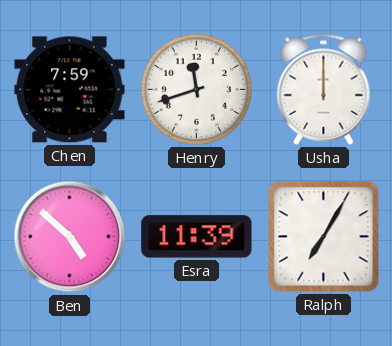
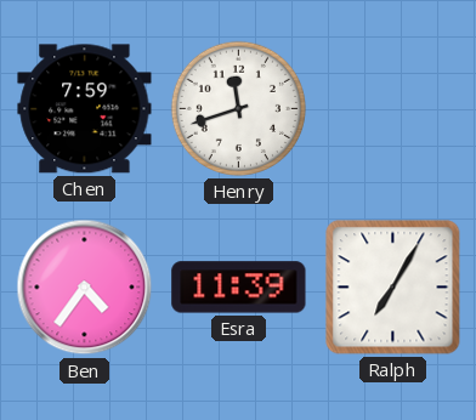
Usha: 12:00 -> none (324, 89)
Ben: 4:52 -> 4:36 (85, 288)
